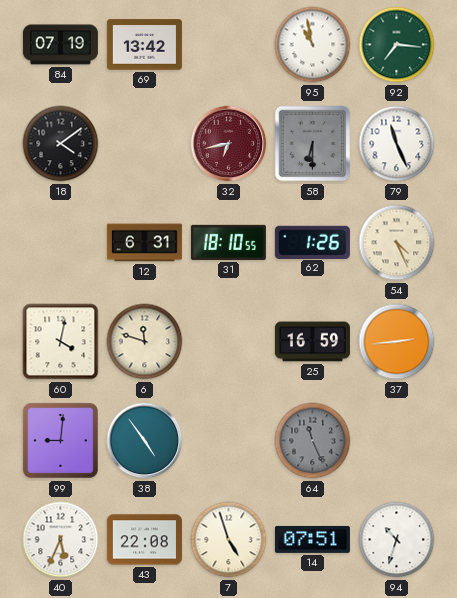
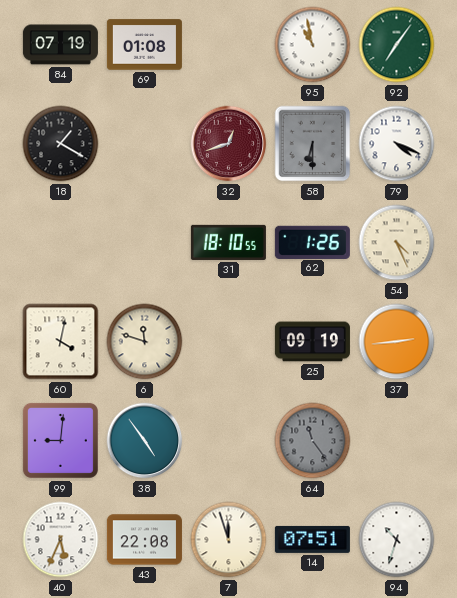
69: 13:42 -> 01:08 (144, 45)
92: 7:16 -> 7:06 (397, 45)
18: 4:09 -> 1:20 (61, 144)
32: 6:43 -> 12:42 (229, 144)
79: 11:26 -> 4:19 (397, 144)
12: 6:31 -> none (144, 243)
25: 16:59 -> 09:19 (312, 342)
64: 11:26 -> 11:24 (313, 441)
7: 4:57 -> 11:57 (229, 540)
